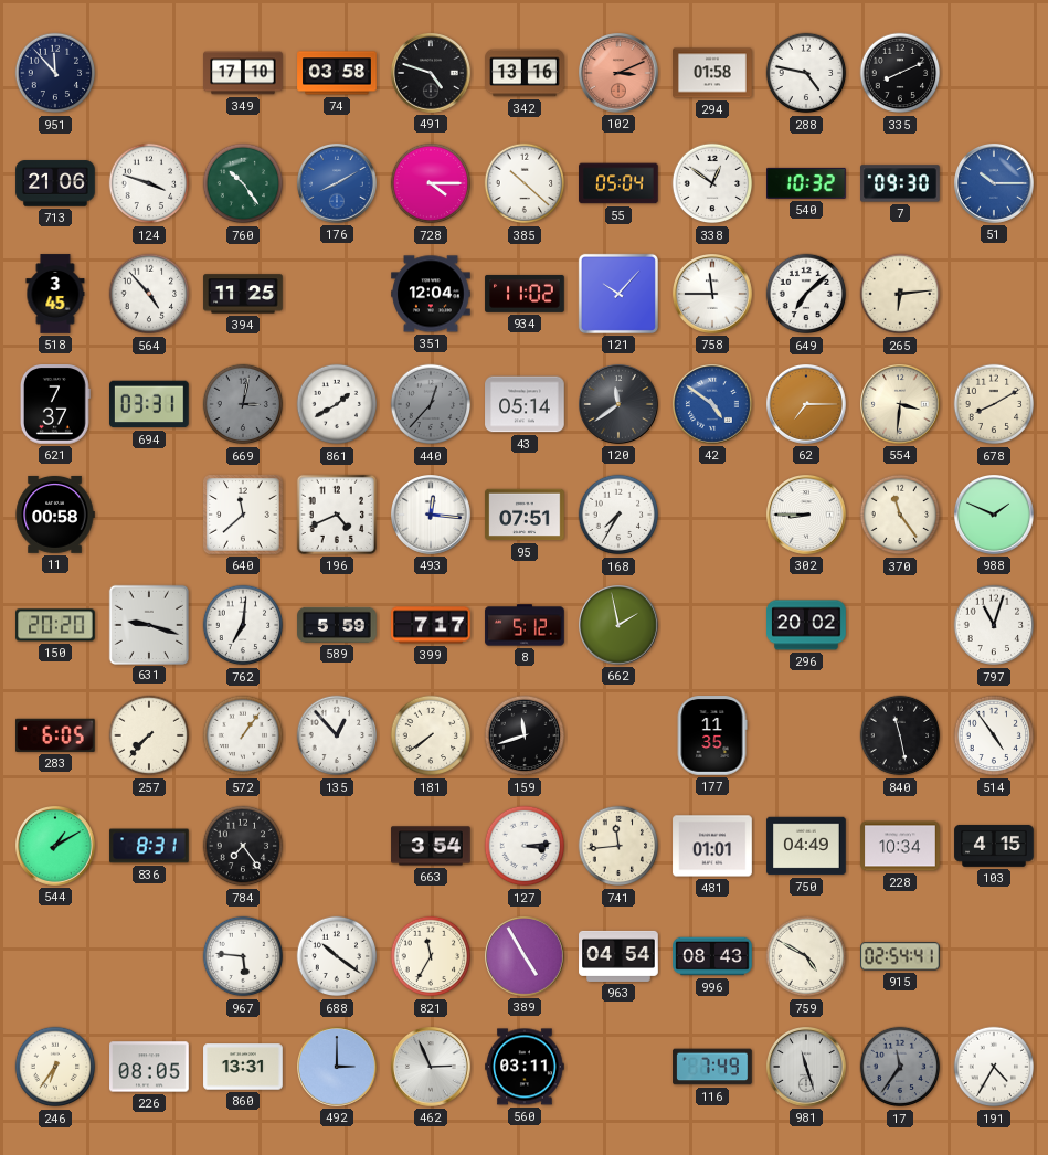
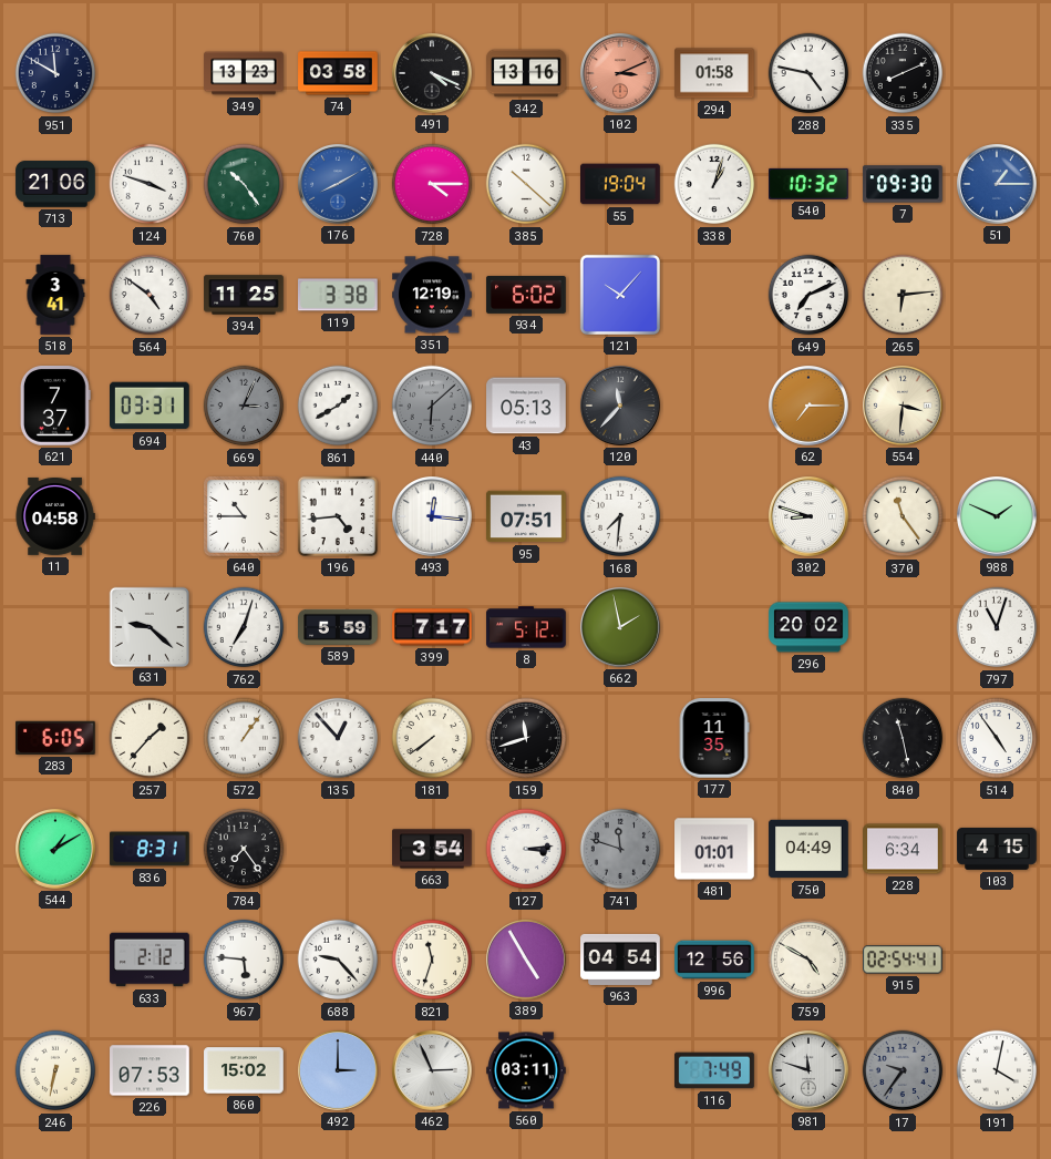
951: 11:53 -> 11:50 (55, 73)
349: 17:10 -> 13:23 (244, 73)
491: 4:48 -> 4:19 (433, 74)
55: 05:04 -> 19:04 (621, 184)
338: 12:51 -> 1:03 (714, 184)
51: 10:15 -> 1:15 (998, 185)
518: 3:45 -> 3:41 (55, 295)
564: 4:53 -> 4:51 (150, 295)
119: none -> 3:38 (339, 295)
351: 12:04 -> 12:19 (432, 295)
934: 11:02 -> 6:02 (526, 295)
758: 11:45 -> none (713, 295)
649: 7:08 -> 7:11 (808, 295)
669: 3:02 -> 3:04 (244, 406)
440: 12:37 -> 6:08 (432, 406)
43: 05:14 -> 05:13 (526, 406)
120: 11:39 -> 11:37 (621, 407)
42: 4:51 -> none (713, 405)
678: 8:10 -> none (994, 404)
11: 00:58 -> 04:58 (55, 516)
640: 11:38 -> 10:45 (244, 516)
196: 4:41 -> 4:44 (338, 516)
168: 7:35 -> 7:31 (620, 516)
302: 8:45 -> 8:48 (810, 517)
150: 20:20 -> none (55, 625)
631: 9:18 -> 9:22 (148, 626)
762: 7:01 -> 7:03 (244, 627)
257: 7:37 -> 1:37 (150, 738)
741: 11:44 -> 11:48 (620, 849)
741 dial: cream -> grey (620, 849)
228: 10:34 -> 6:34 (903, 849)
633: none -> 2:12 (150, 960)
688: 10:21 -> 9:23 (338, 960)
821: 11:35 -> 11:33 (432, 960)
996: 08:43 -> 12:56 (714, 960)
246: 6:36 -> 6:32 (55, 1070)
226: 08:05 -> 07:53 (150, 1070)
860: 13:31 -> 15:02 (244, 1070)
981: 11:27 -> 11:48 (810, 1071)
17: 11:36 -> 9:36 (903, 1070)
191: 4:35 -> 4:02 (997, 1070)
